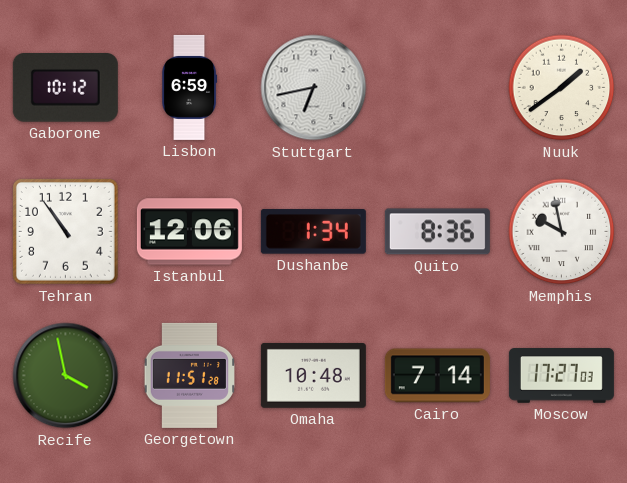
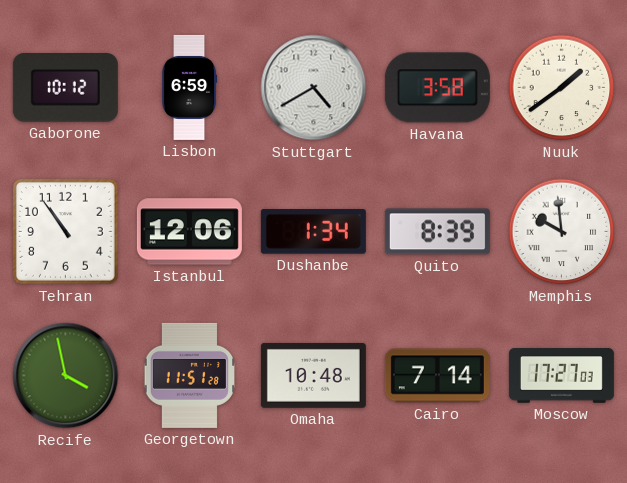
Stuttgart: 6:43 -> 4:40 (314, 88)
Havana: none -> 3:58 (437, 88)
Quito: 8:36 -> 8:39 (437, 232)
Memphis: 9:58 -> 9:59 (562, 232)
